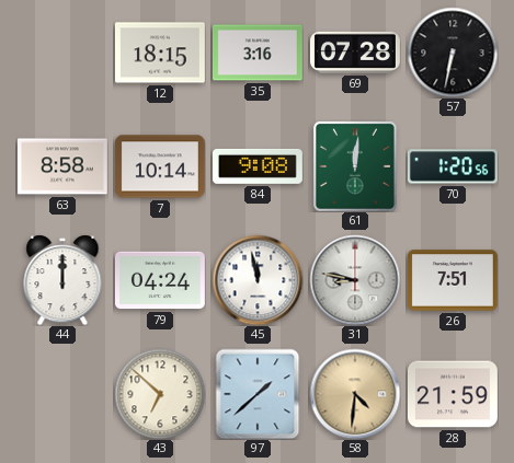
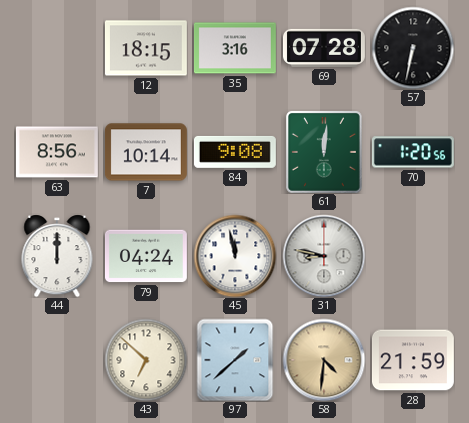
63: 8:58 -> 8:56 (57, 152)
26: 7:51 -> none (453, 280)
